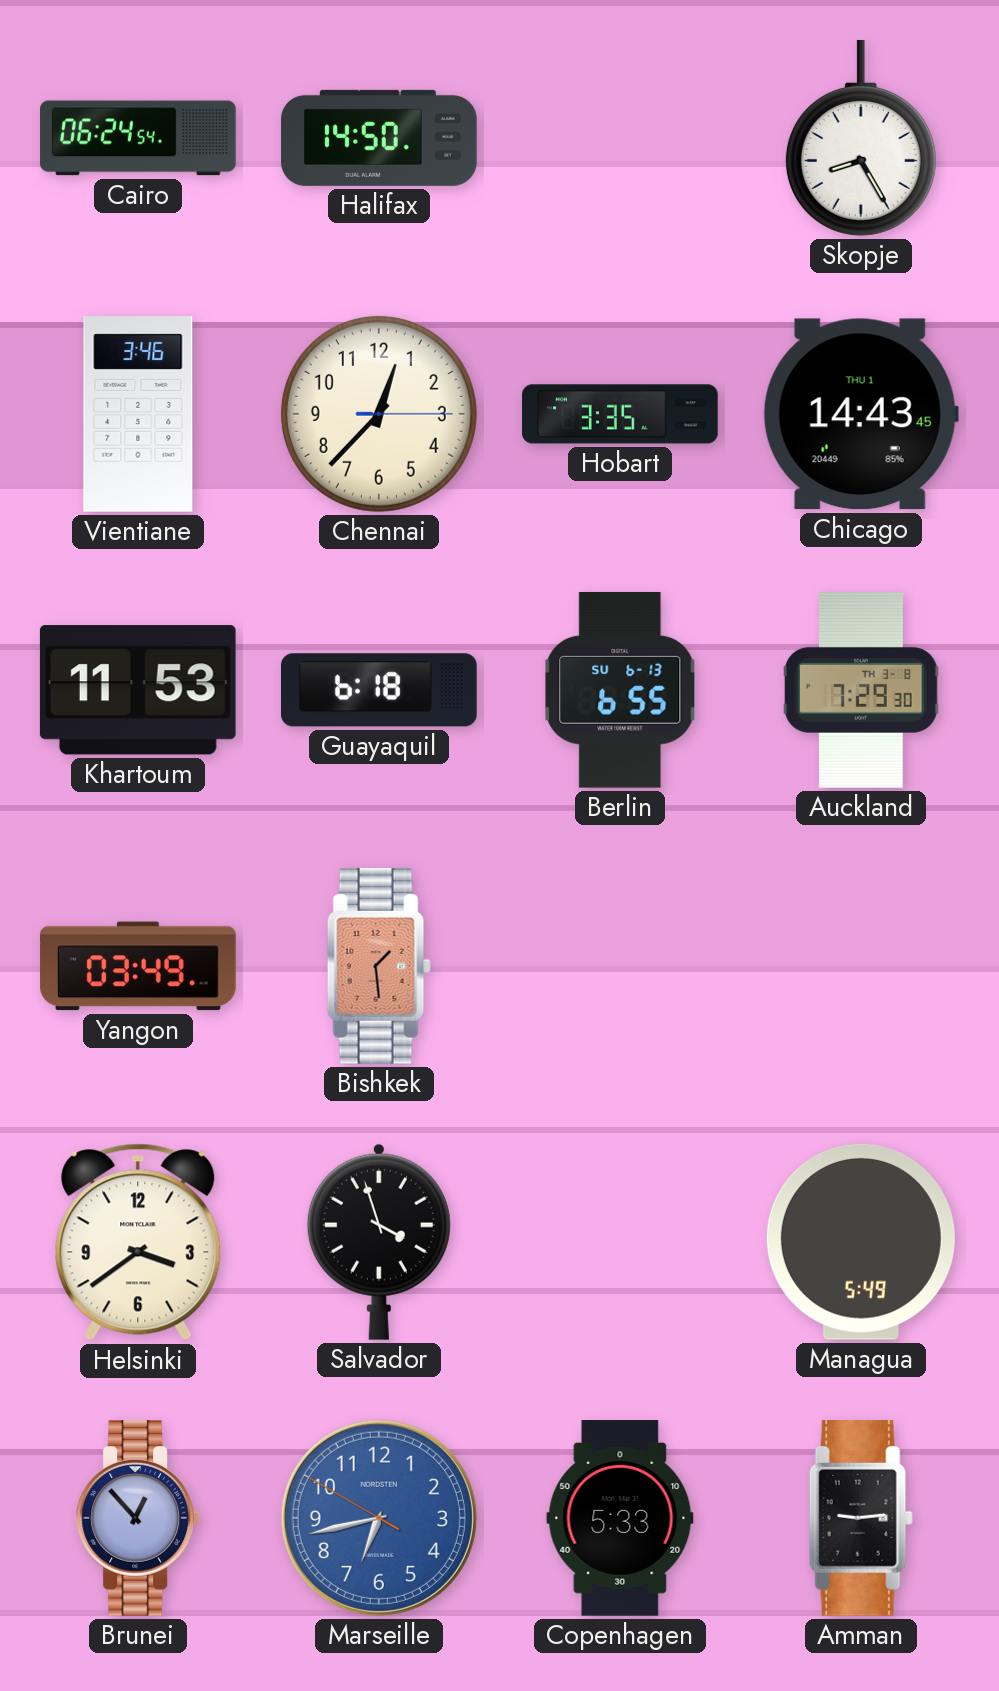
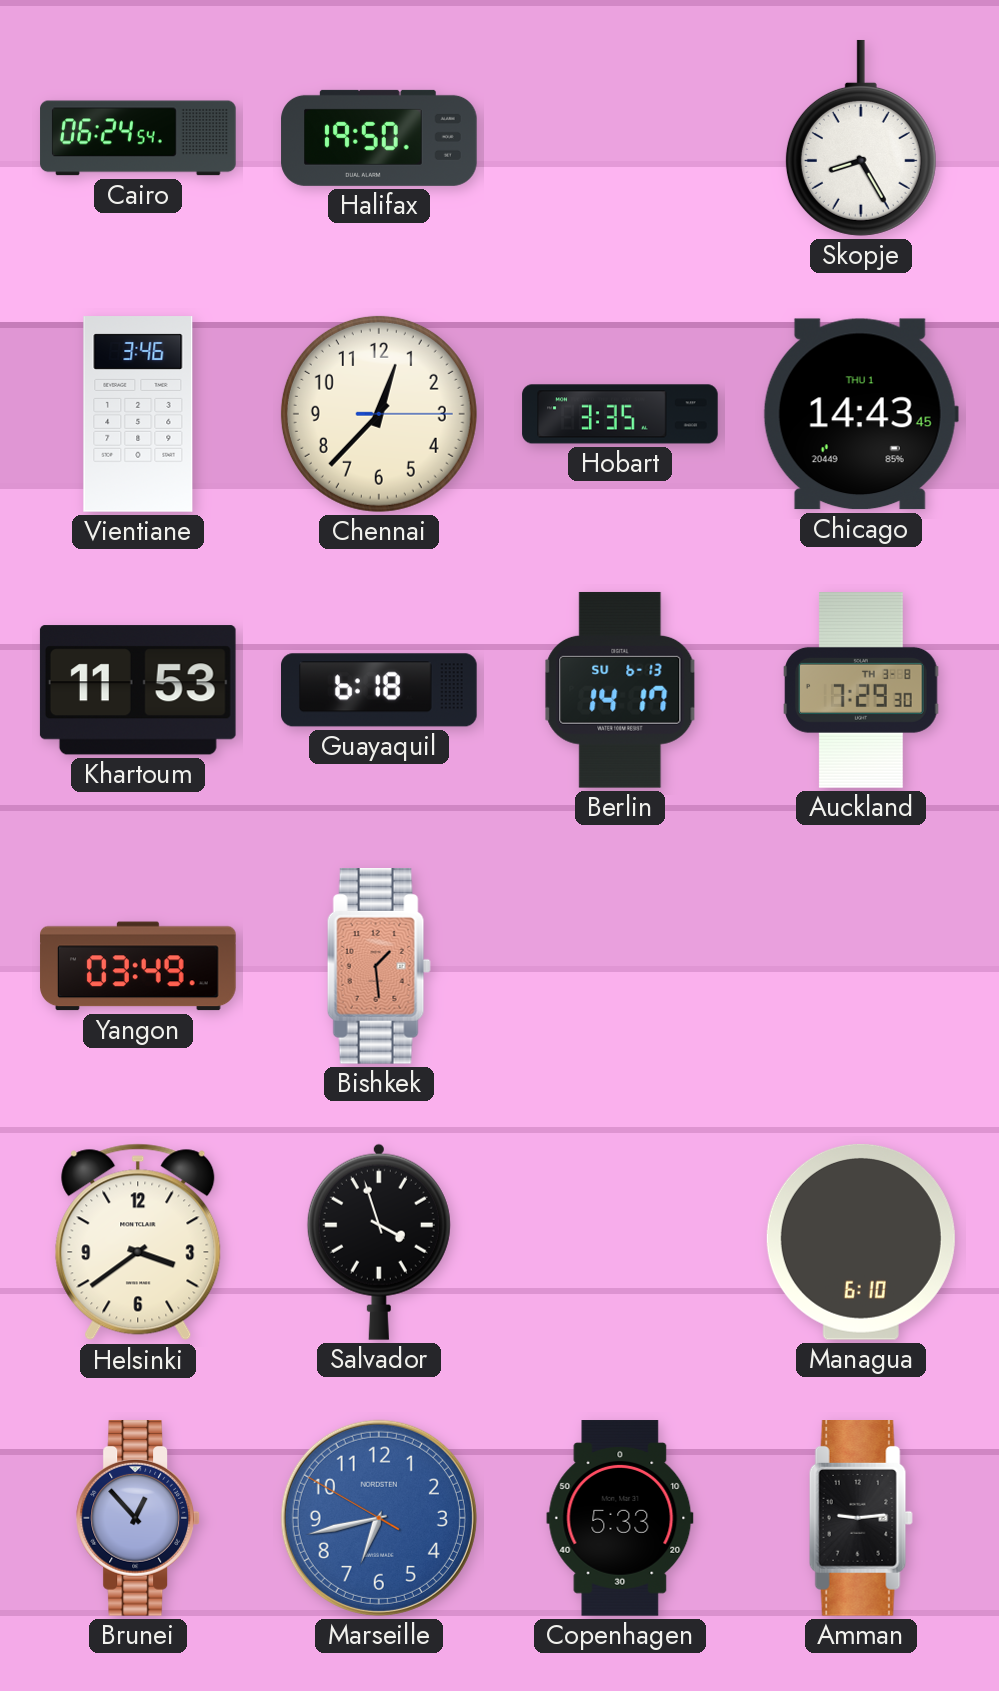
Halifax: 14:50 -> 19:50 (379, 138)
Berlin: 6:55 -> 14:17 (620, 690)
Managua: 5:49 -> 6:10 (861, 1242)
